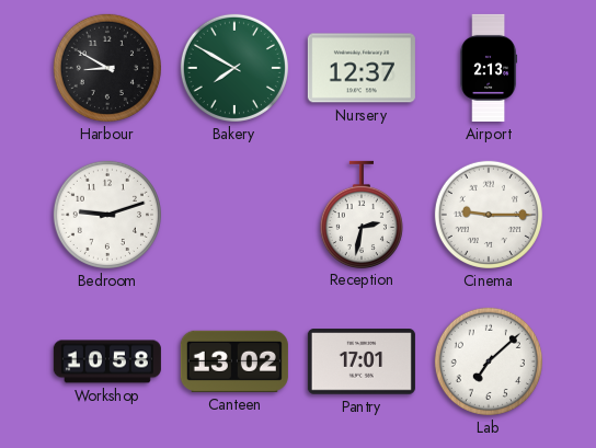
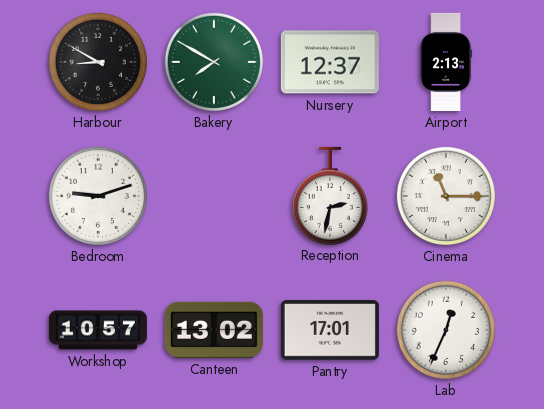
Cinema: 9:15 -> 11:15 (446, 196)
Workshop: 10:58 -> 10:57 (98, 330)
Lab: 7:08 -> 12:34 (446, 330)
